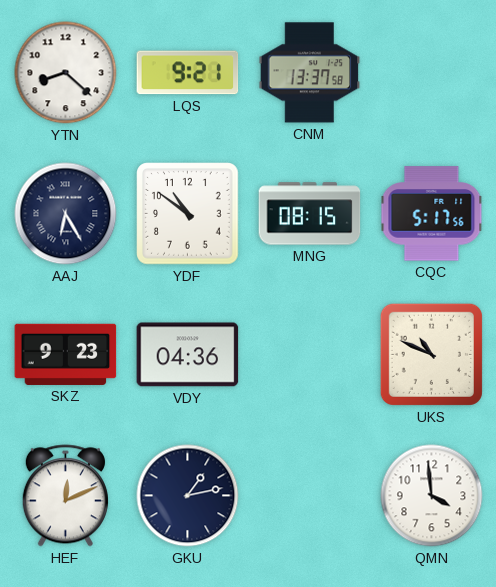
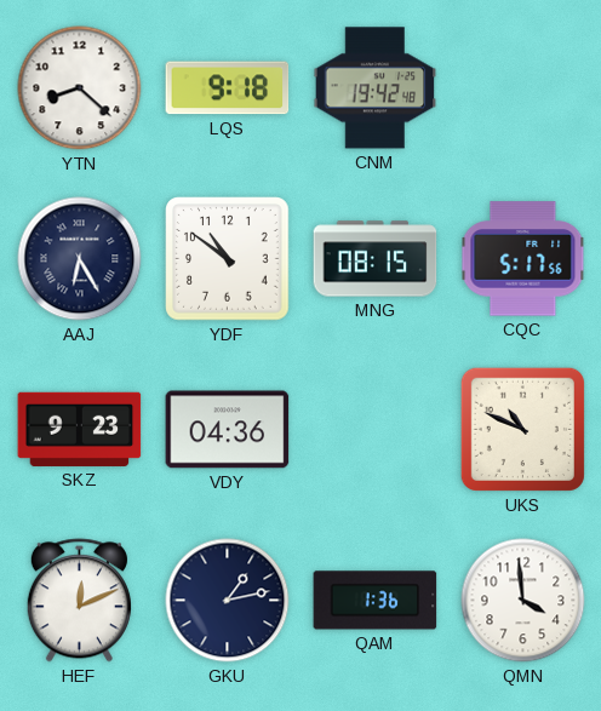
LQS: 9:21 -> 9:18 (228, 88)
CNM: 13:37 -> 19:42 (376, 88)
QAM: none -> 1:36 (376, 601)
